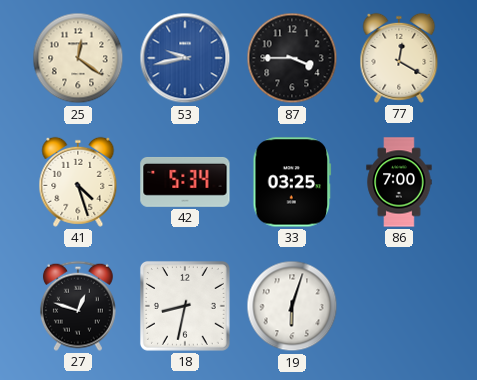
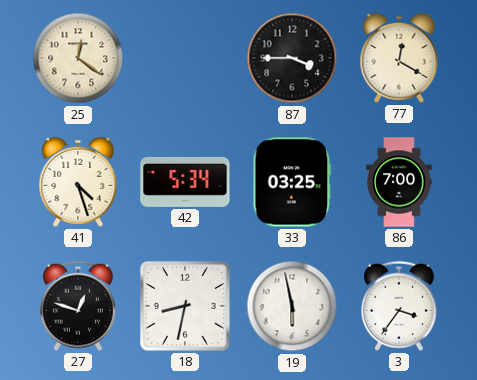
53: 9:43 -> none (185, 58)
19: 6:03 -> 5:58 (292, 306)
3: none -> 3:36 (399, 306)
